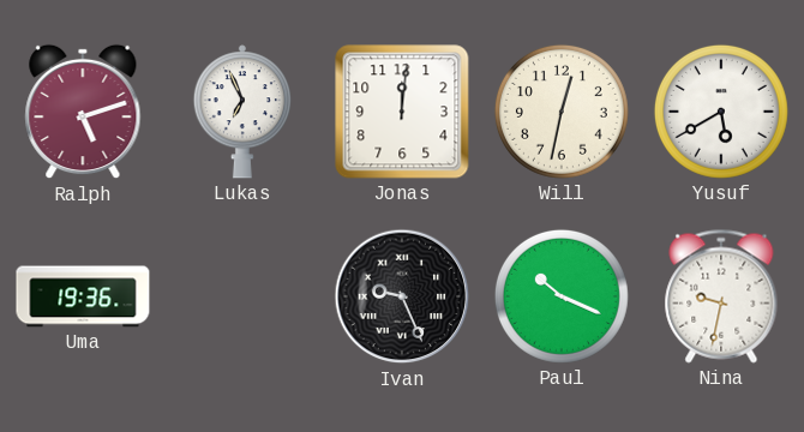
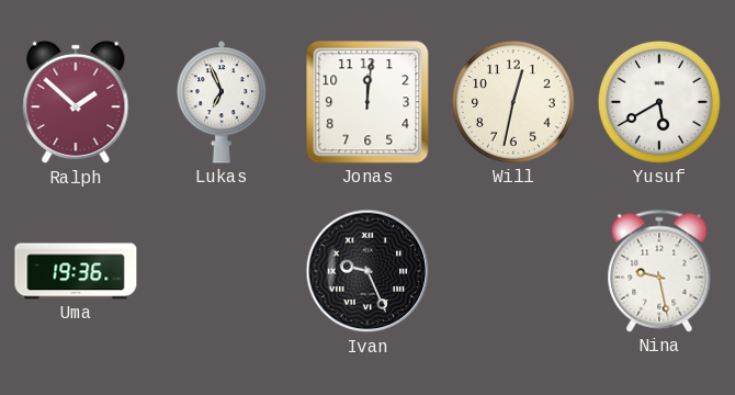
Ralph: 5:12 -> 1:52 (76, 102)
Paul: 10:19 -> none (562, 296)
Nina: 9:32 -> 9:28 (659, 271)
